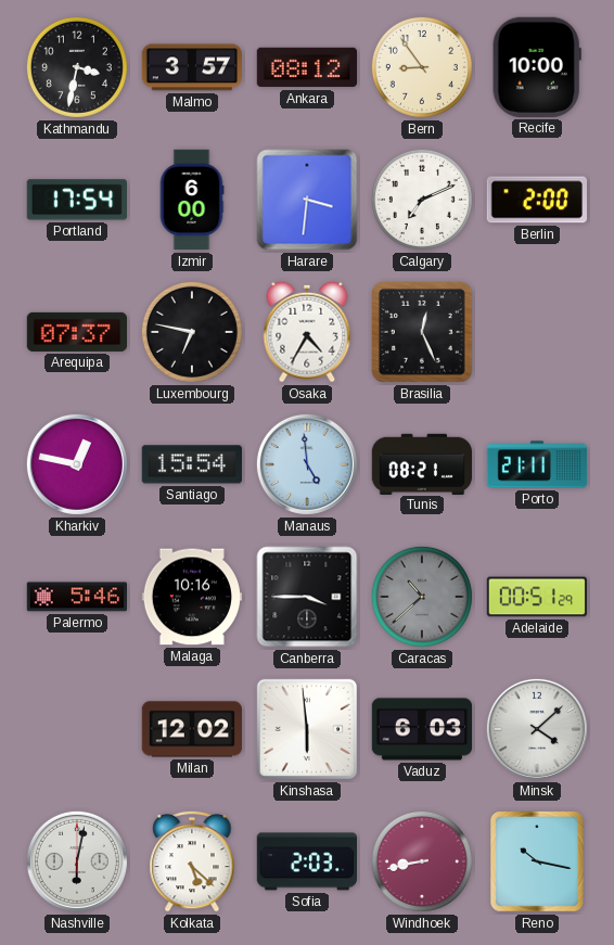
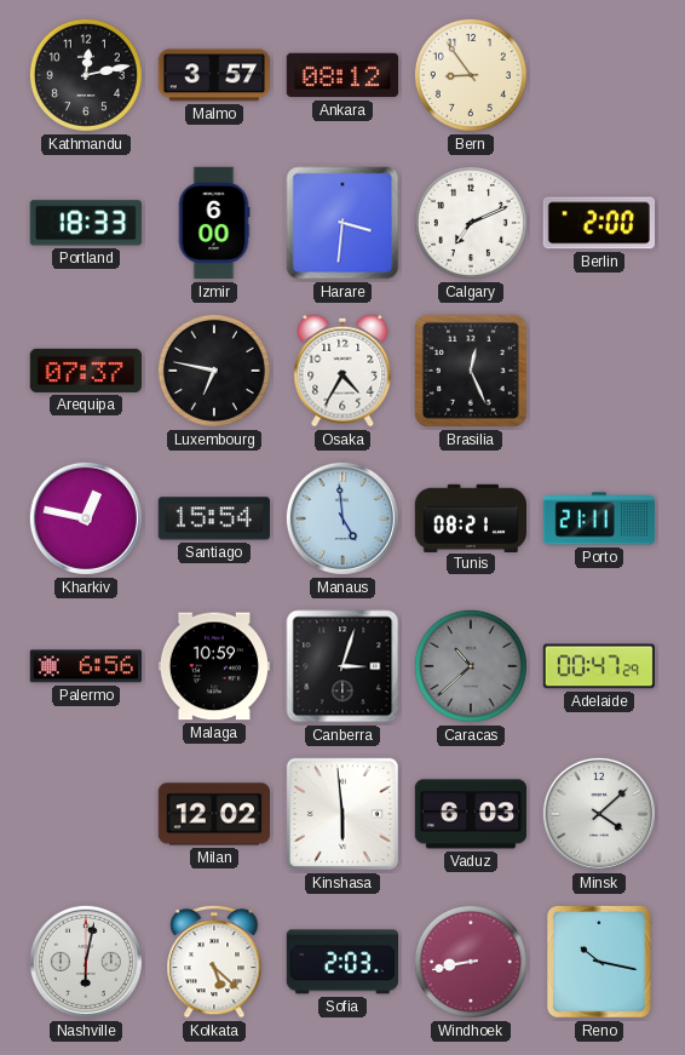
Kathmandu: 3:32 -> 12:13 (86, 75)
Recife: 10:00 -> none (537, 67)
Portland: 17:54 -> 18:33 (85, 223)
Palermo: 5:46 -> 6:56 (85, 666)
Malaga: 10:16 -> 10:59 (213, 666)
Canberra: 3:45 -> 3:03 (342, 666)
Adelaide: 00:51 -> 00:47 (598, 666)
